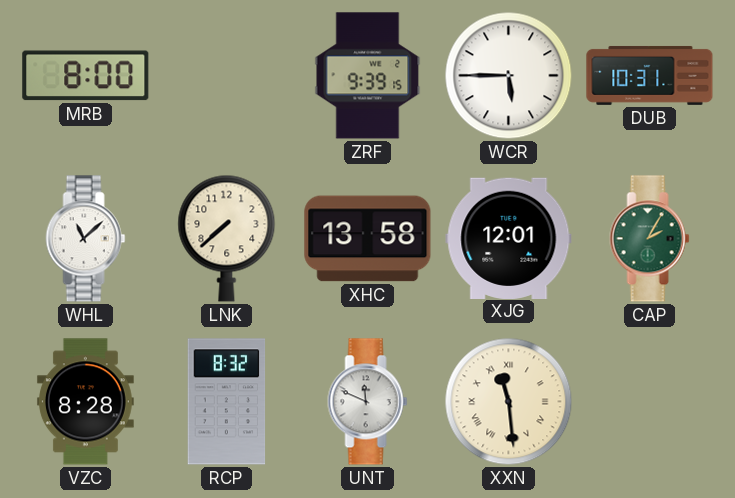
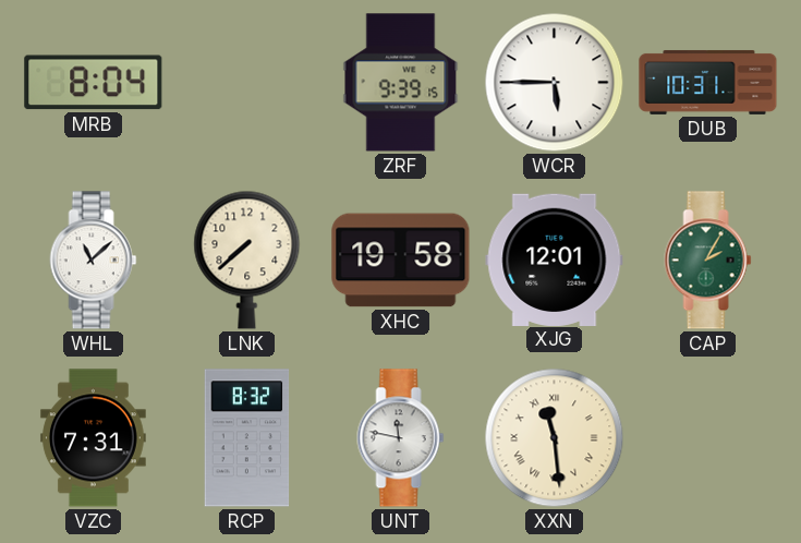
MRB: 8:00 -> 8:04 (94, 83)
XHC: 13:58 -> 19:58 (401, 261)
VZC: 8:28 -> 7:31 (93, 438)
UNT: 11:49 -> 11:47 (401, 438)
